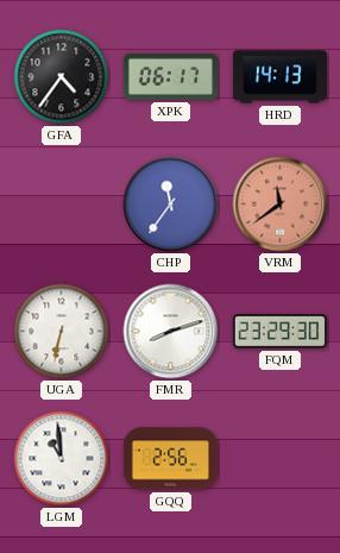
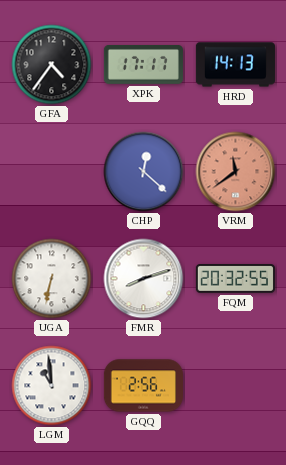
XPK: 06:17 -> 17:17 (143, 65)
CHP: 11:36 -> 12:22 (144, 172)
FQM: 23:29 -> 20:32 (235, 279)
